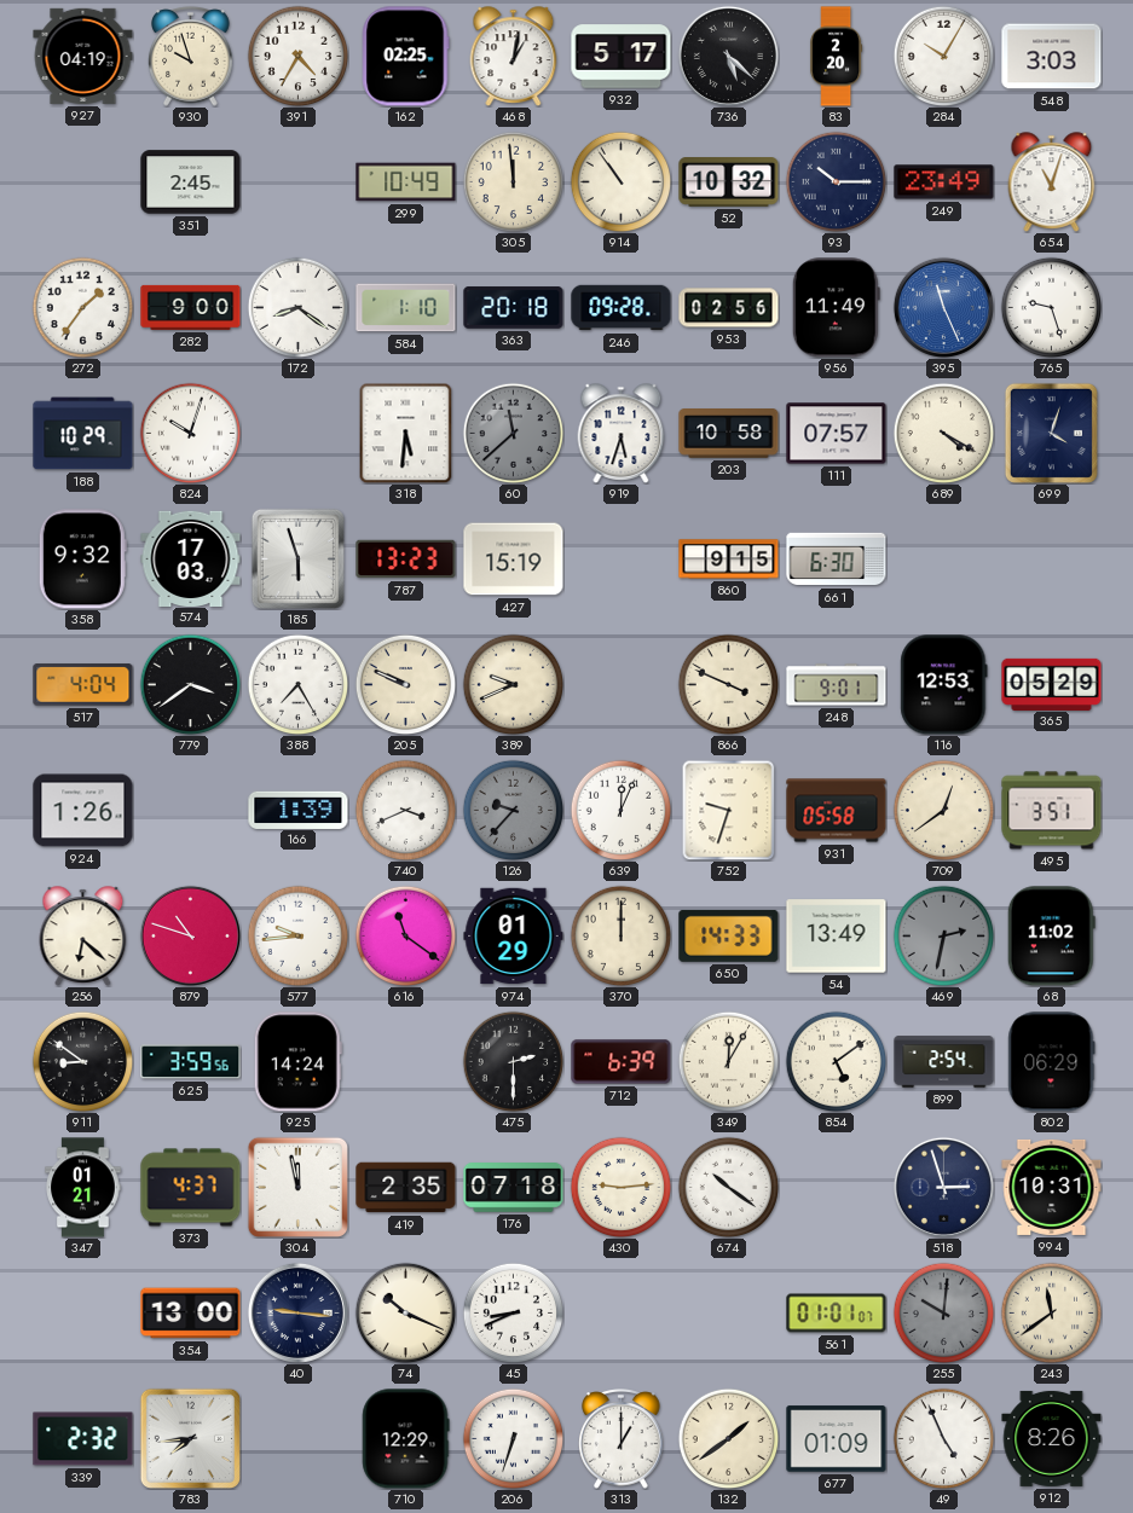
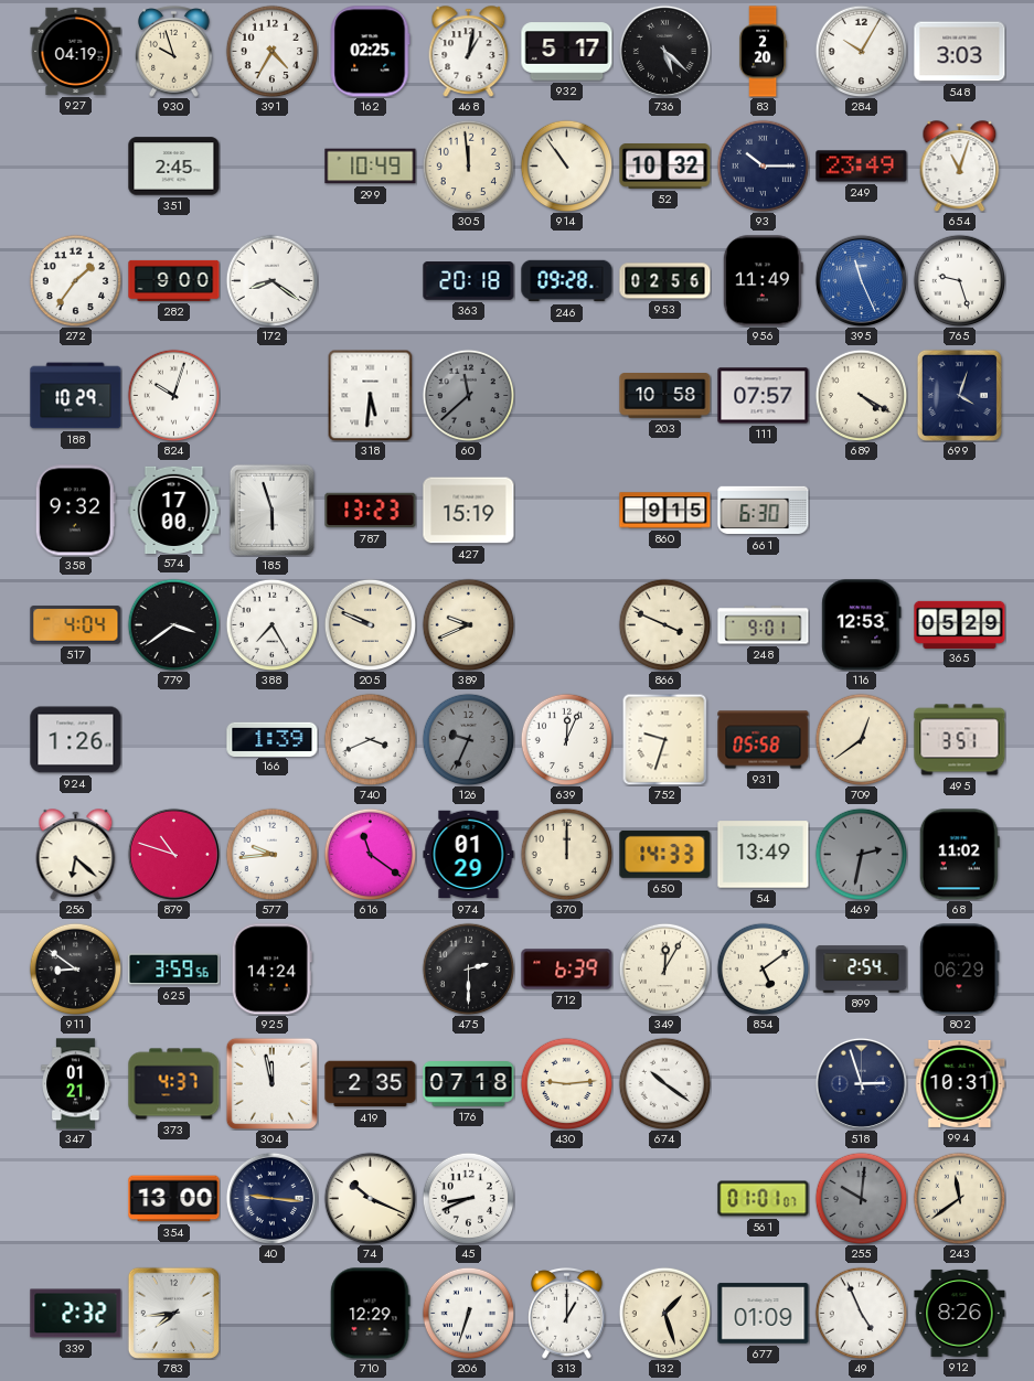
584: 1:10 -> none (406, 308)
919: 5:33 -> none (622, 434)
574: 17:03 -> 17:00 (174, 510)
126: 9:37 -> 9:34 (468, 739)
132: 1:39 -> 1:27 (664, 1313)
